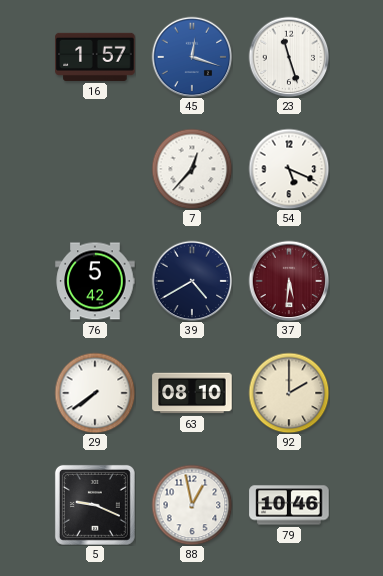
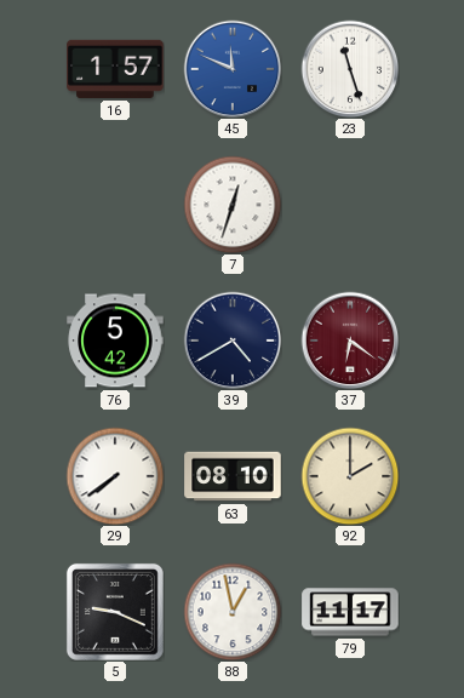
45: 12:18 -> 11:49 (233, 69)
7: 12:37 -> 12:33 (233, 205)
54: 5:19 -> none (289, 169)
37: 5:31 -> 6:21 (350, 341)
79: 10:46 -> 11:17 (350, 612)
